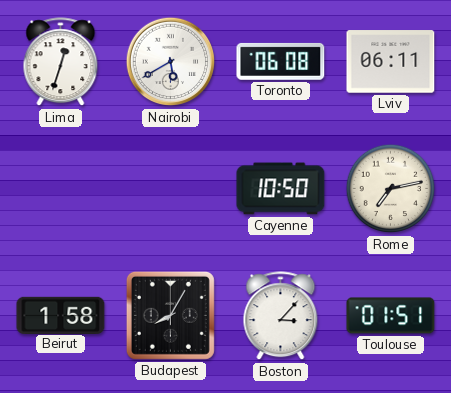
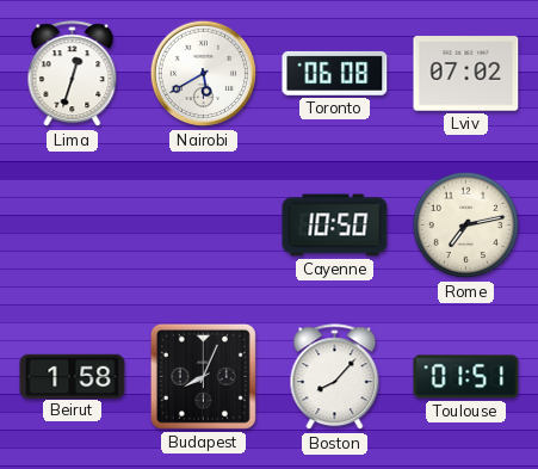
Lviv: 06:11 -> 07:02 (466, 74)
Budapest: 8:05 -> 8:04 (203, 376)
Boston: 3:07 -> 8:07 (335, 377)
